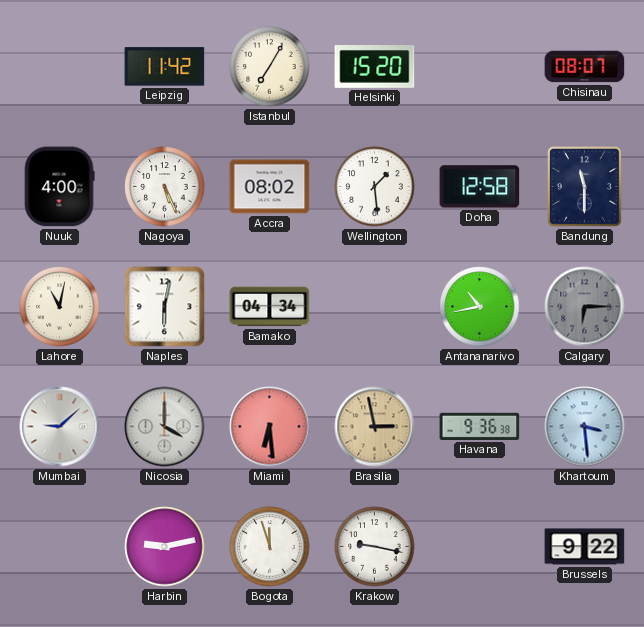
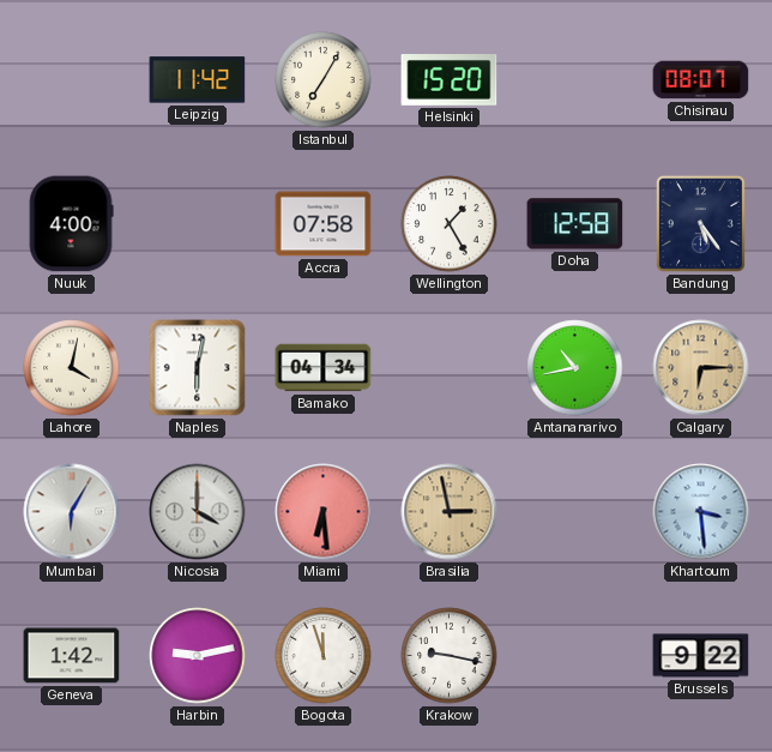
Nagoya: 5:26 -> none (165, 187)
Accra: 08:02 -> 07:58 (324, 224)
Wellington: 1:29 -> 1:25 (450, 224)
Bandung: 11:30 -> 5:24 (700, 223)
Lahore: 11:02 -> 4:02 (72, 368)
Calgary dial: grey -> champagne (701, 368)
Mumbai: 9:08 -> 6:05 (72, 512)
Havana: 9:36 -> none (480, 426)
Geneva: none -> 1:42 (72, 656)
